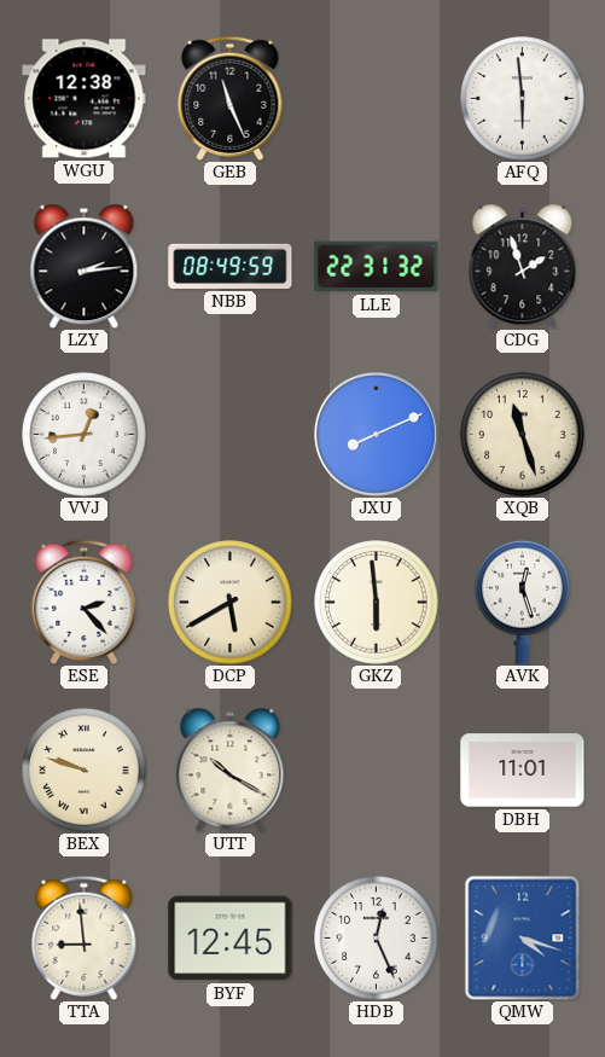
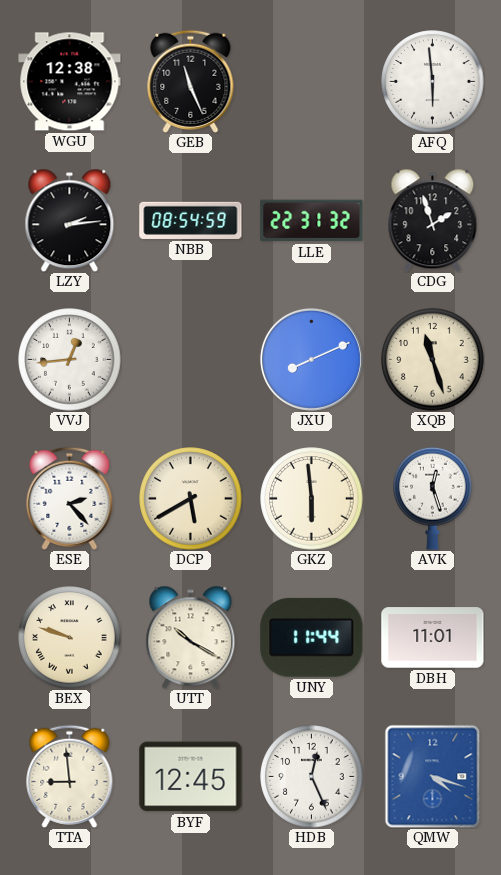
NBB: 08:49 -> 08:54 (191, 220)
UNY: none -> 11:44 (312, 637)
